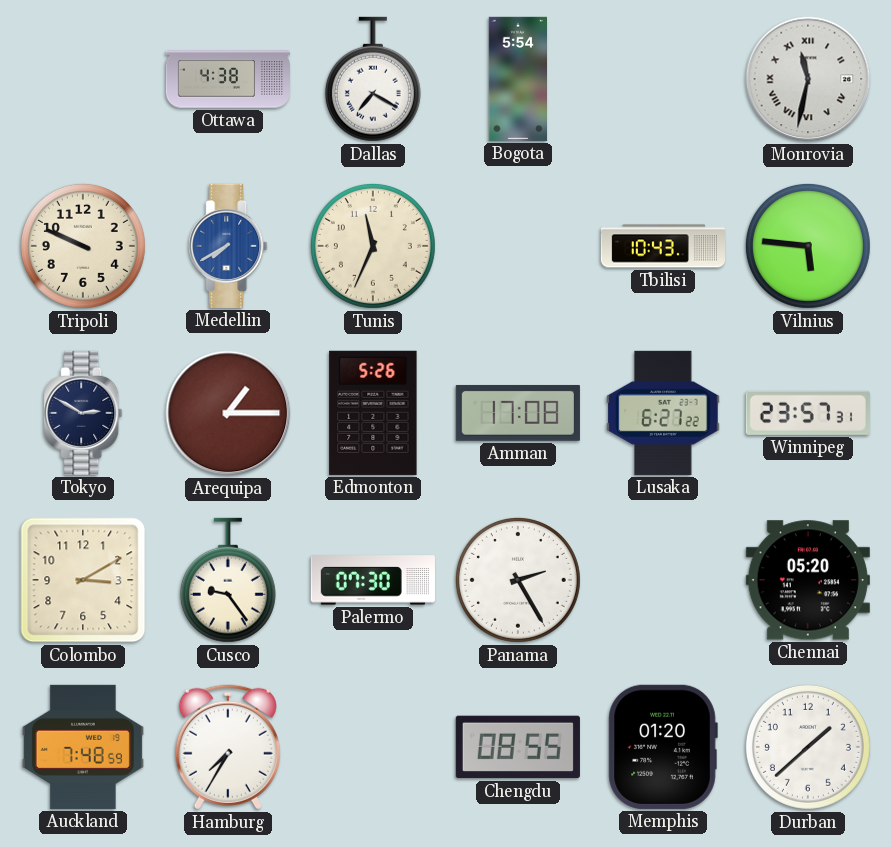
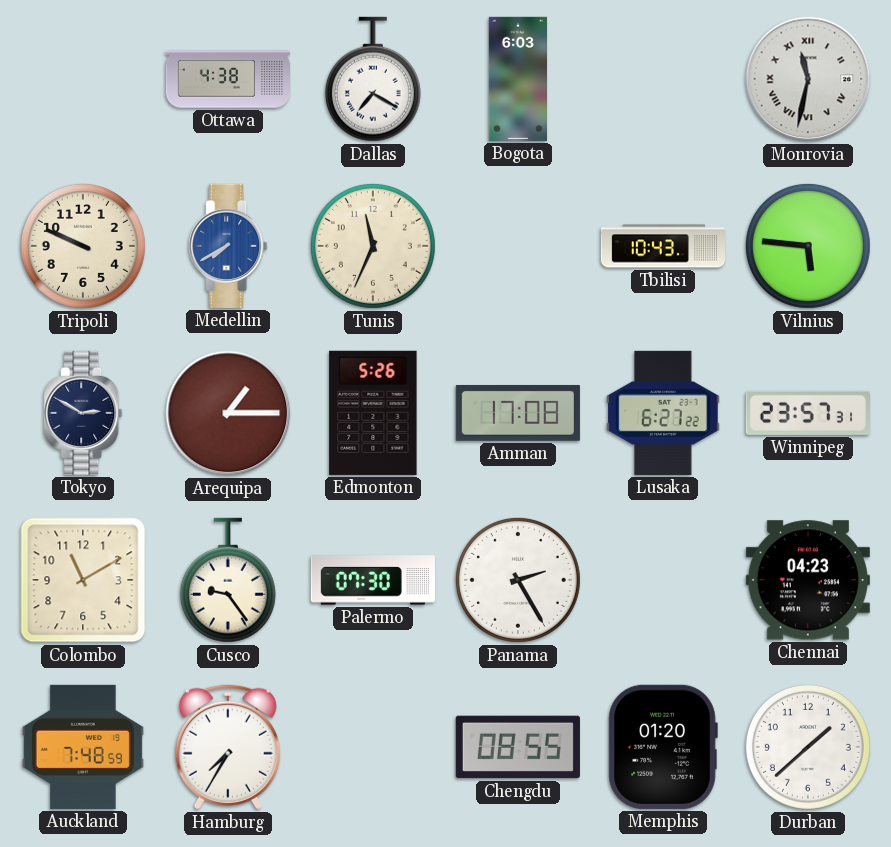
Bogota: 5:54 -> 6:03 (517, 79)
Colombo: 3:10 -> 11:10 (83, 580)
Chennai: 05:20 -> 04:23 (808, 580)
